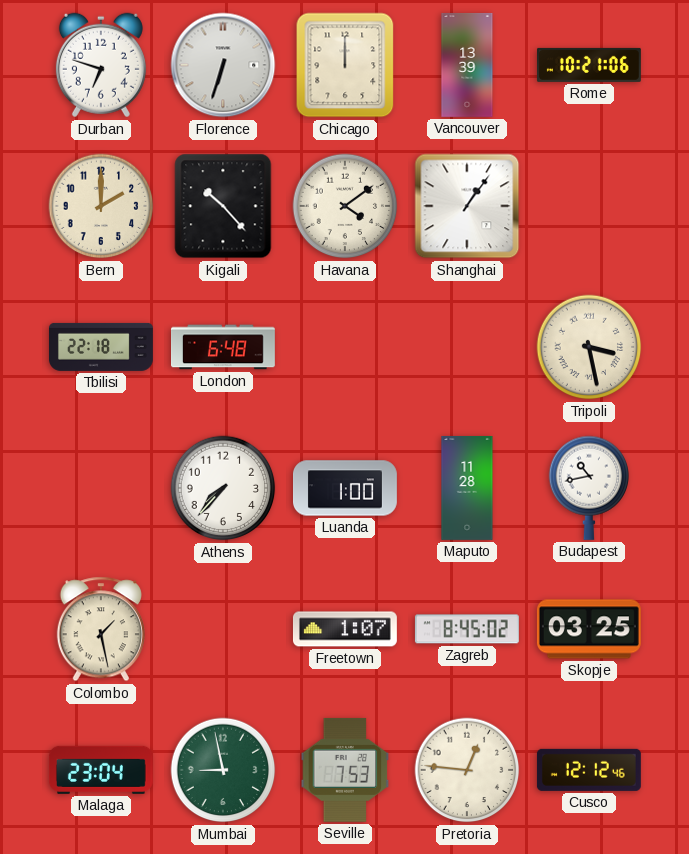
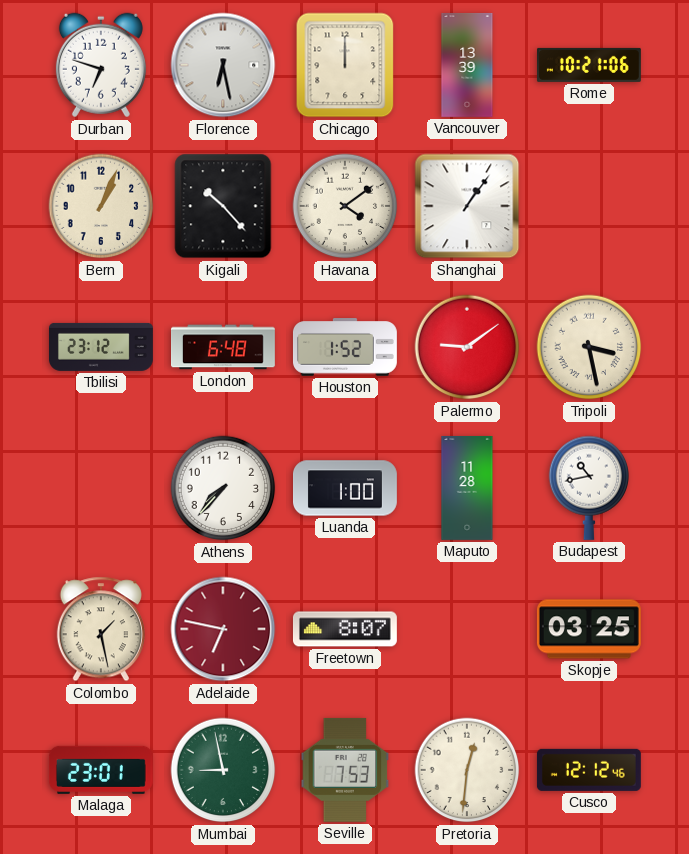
Florence: 6:33 -> 6:28 (223, 65)
Bern: 2:00 -> 1:04 (101, 206)
Tbilisi: 22:18 -> 23:12 (101, 347)
Houston: none -> 1:52 (345, 347)
Palermo: none -> 9:09 (467, 347)
Adelaide: none -> 6:47 (223, 629)
Freetown: 1:07 -> 8:07 (345, 629)
Zagreb: 8:45 -> none (467, 629)
Malaga: 23:04 -> 23:01 (101, 770)
Pretoria: 12:46 -> 12:31 (467, 770)
